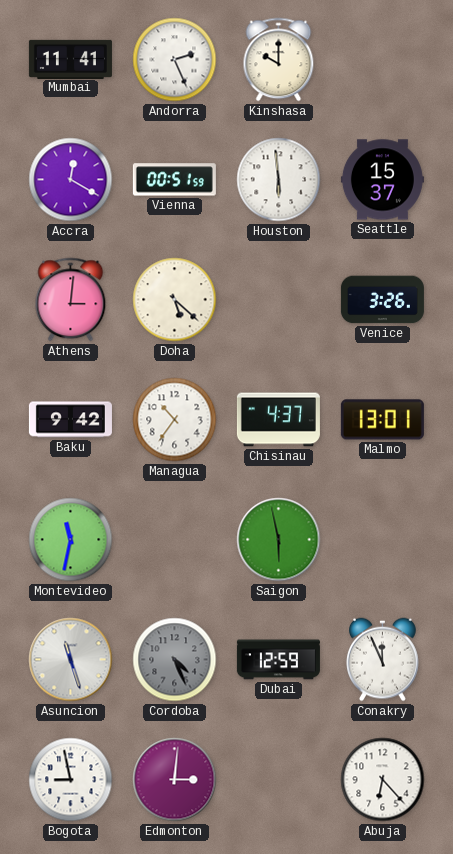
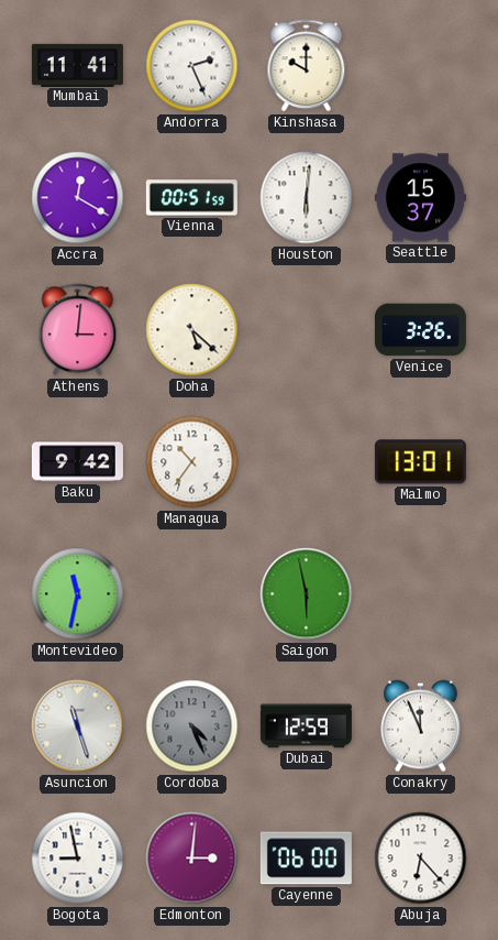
Houston: 5:59 -> 6:01 (307, 198)
Chisinau: 4:37 -> none (278, 420)
Cayenne: none -> 06:00 (306, 859)
